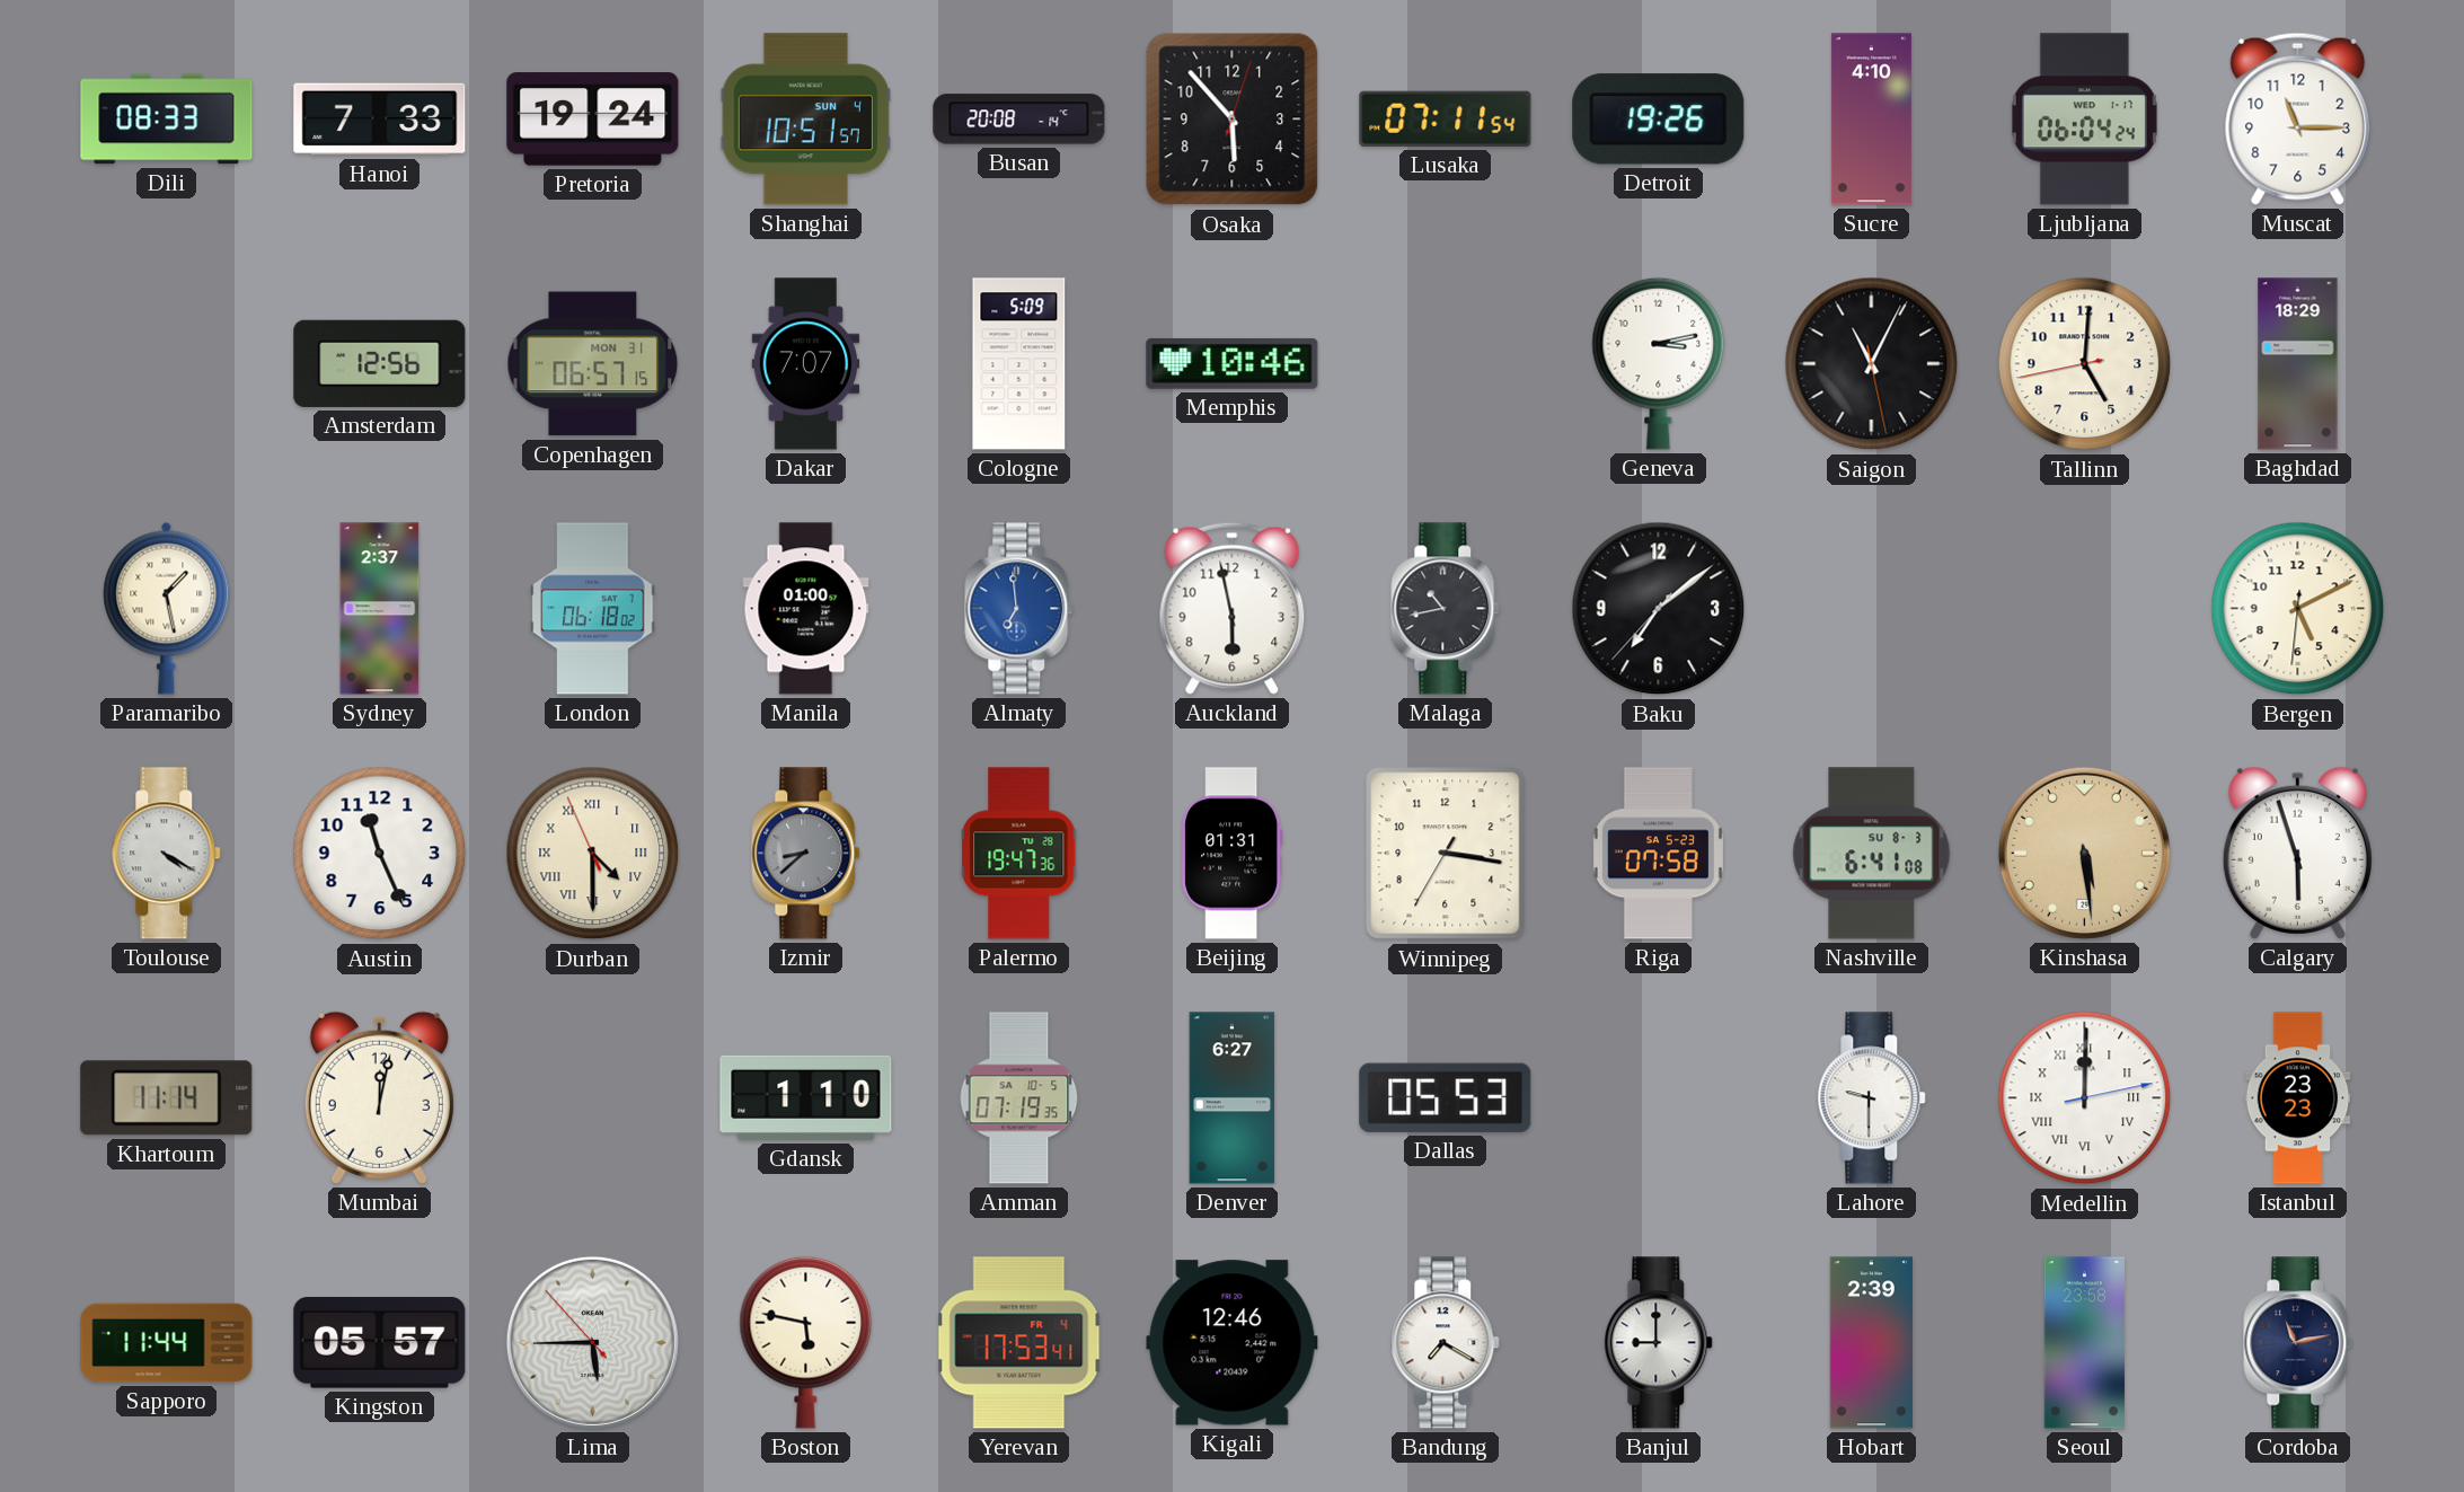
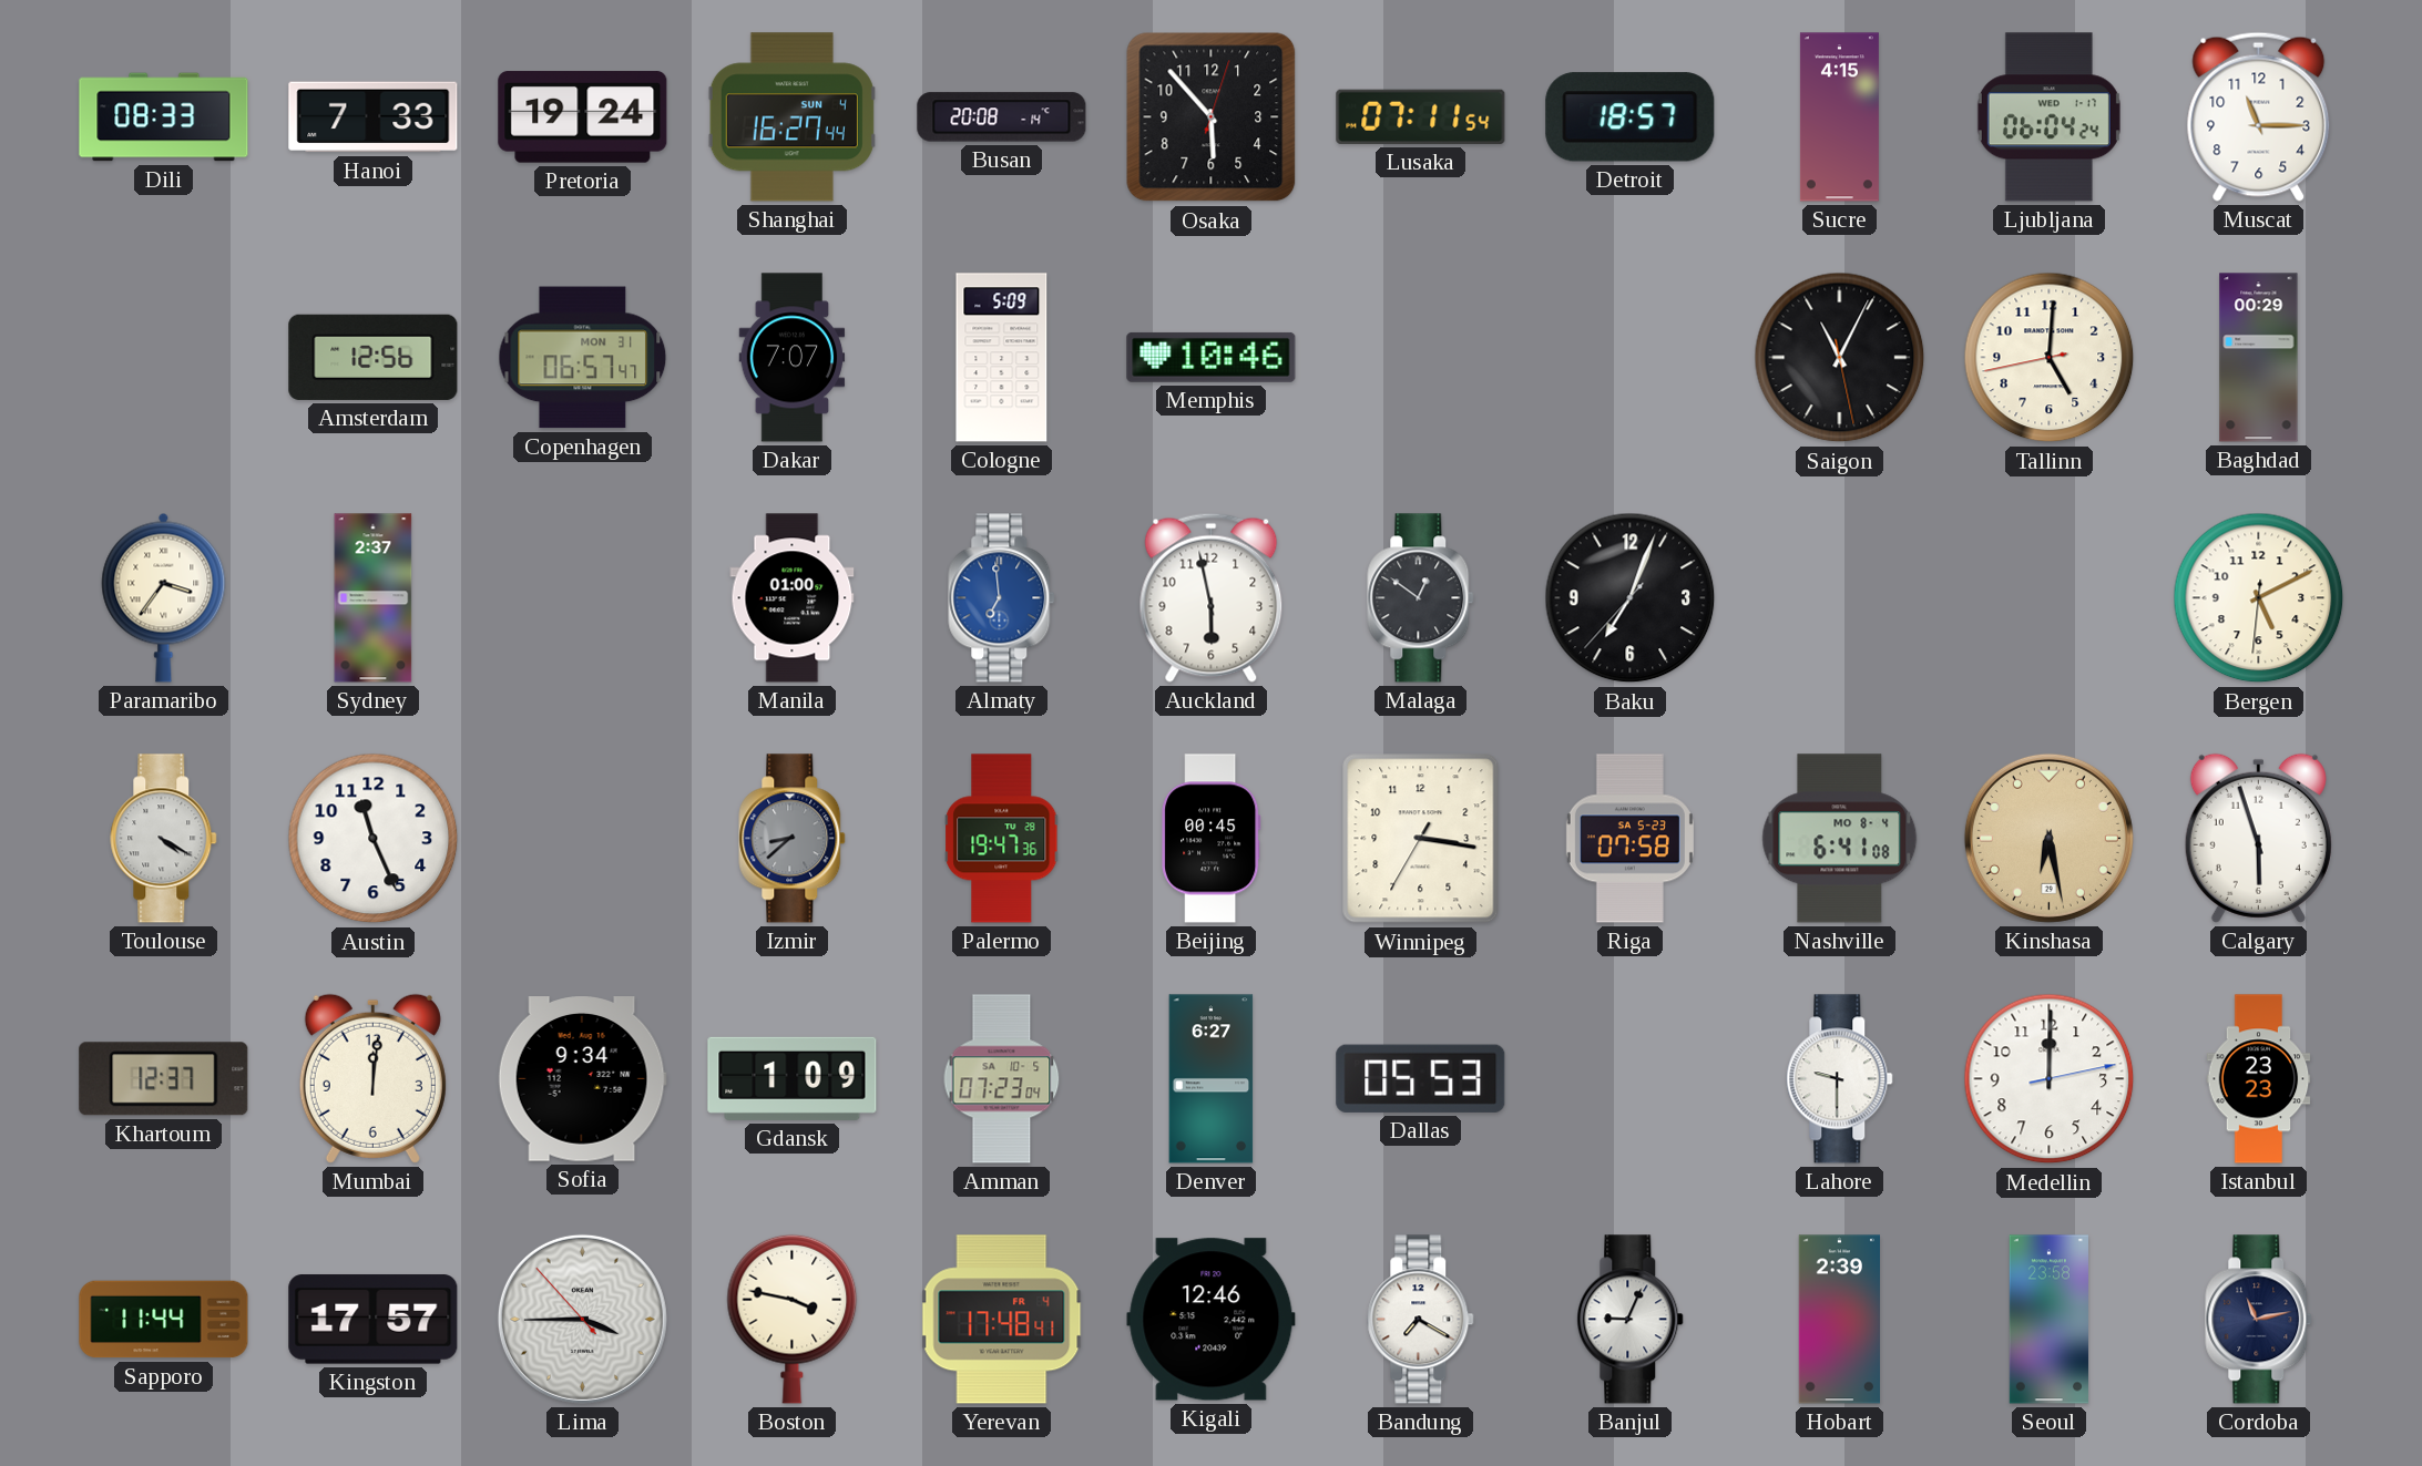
Shanghai: 10:51 -> 16:27 (791, 117)
Detroit: 19:26 -> 18:57 (1631, 117)
Sucre: 4:10 -> 4:15 (1839, 117)
Copenhagen: 06:57:15 -> 06:57:47 (583, 358)
Geneva: 3:13 -> none (1659, 363)
Baghdad: 18:29 -> 00:29 (2259, 358)
Paramaribo: 1:28 -> 3:36 (164, 597)
London: 06:18 -> none (593, 609)
Malaga: 10:43 -> 12:51 (1421, 598)
Baku: 7:08 -> 7:03 (1631, 598)
Durban: 4:29 -> none (593, 854)
Beijing: 01:31 -> 00:45 (1212, 839)
Nashville date: SU 8-3 -> MO 8-4 (1840, 839)
Kinshasa: 5:29 -> 6:28 (2048, 838)
Khartoum: 11:14 -> 12:37 (164, 1079)
Mumbai: 12:02 -> 12:01 (372, 1078)
Sofia: none -> 9:34 (582, 1079)
Gdansk: 1:10 -> 1:09 (793, 1078)
Amman: 07:19 -> 07:23 (1002, 1079)
Medellin numerals: Roman -> Arabic (2050, 1079)
Kingston: 05:57 -> 17:57 (374, 1320)
Lima: 5:44 -> 3:44 (582, 1319)
Boston: 5:47 -> 3:47 (793, 1319)
Yerevan: 17:53 -> 17:48 (1002, 1320)
Banjul: 9:00 -> 9:04 (1631, 1320)
